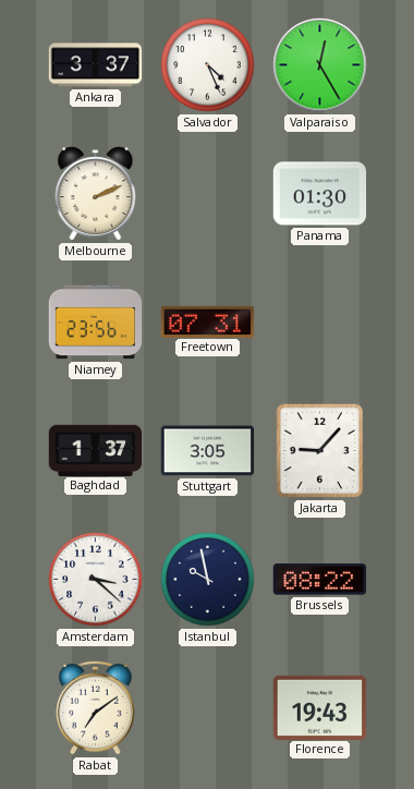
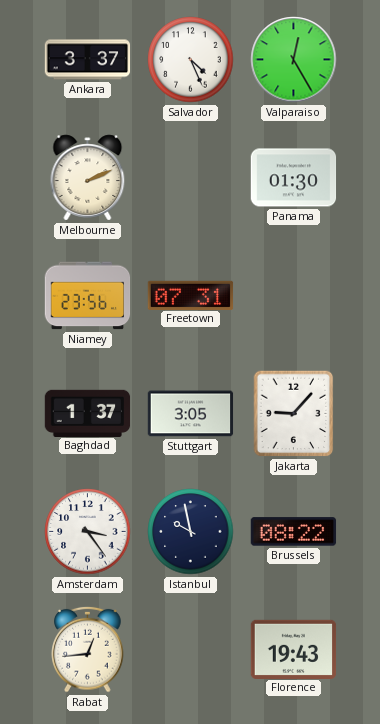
Amsterdam: 3:22 -> 3:24 (88, 532)
Rabat: 7:09 -> 12:44 (88, 649)
